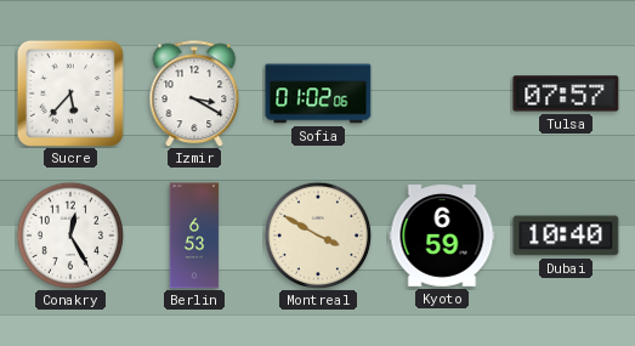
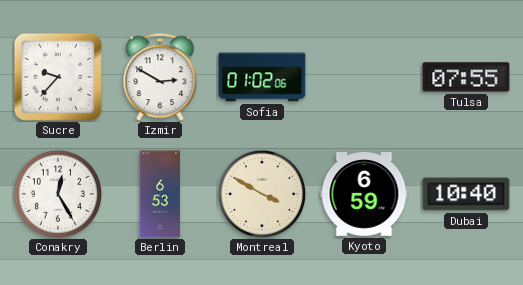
Sucre: 5:37 -> 9:37 (58, 77)
Izmir: 3:20 -> 2:50 (160, 77)
Tulsa: 07:57 -> 07:55 (466, 77)
